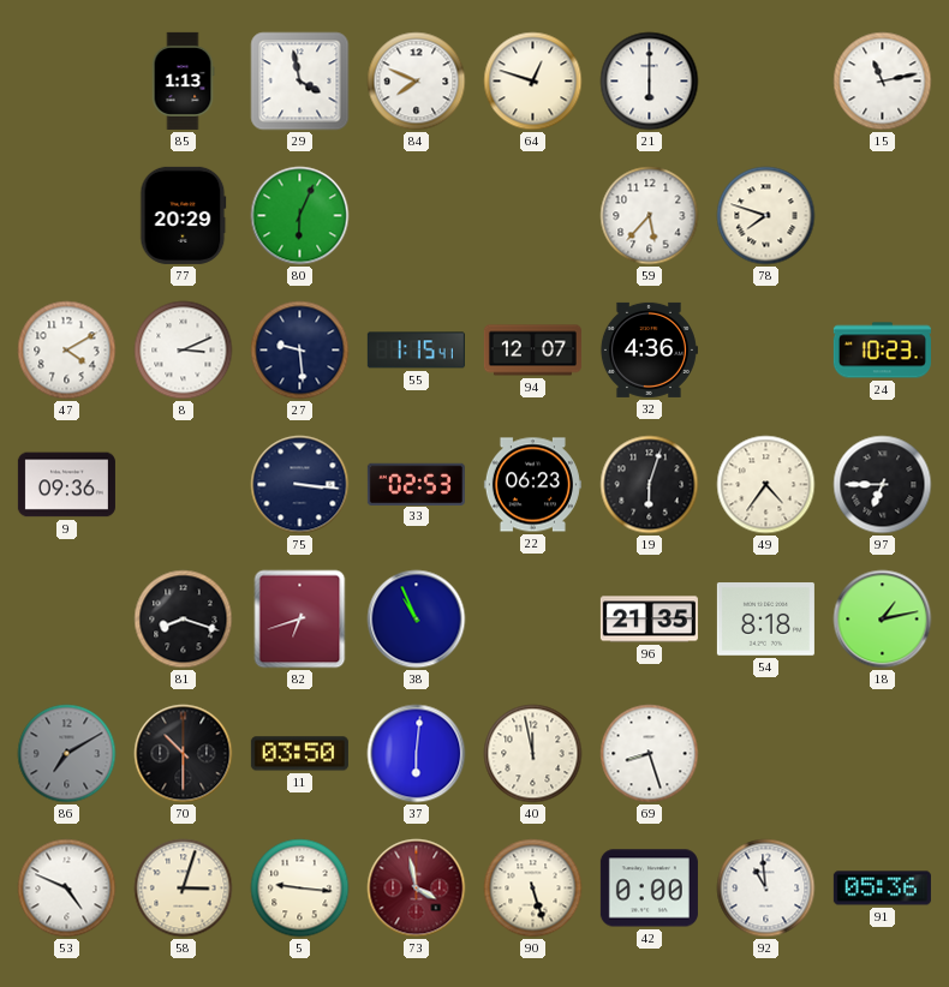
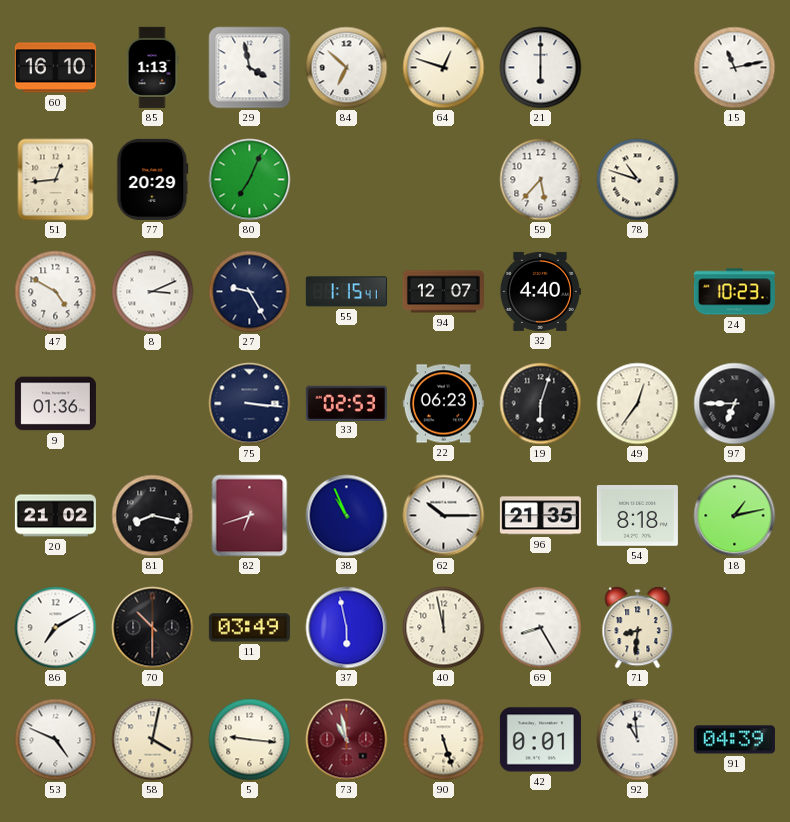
60: none -> 16:10 (55, 68)
84: 7:49 -> 6:52 (347, 68)
51: none -> 12:44 (56, 180)
80: 6:04 -> 7:04 (250, 180)
78: 7:48 -> 10:48 (638, 180)
47: 4:10 -> 4:50 (56, 292)
27: 9:29 -> 9:25 (250, 292)
32: 4:36 -> 4:40 (540, 291)
9: 09:36 -> 01:36 (55, 404)
49: 4:36 -> 12:36 (638, 404)
20: none -> 21:02 (55, 516)
81: 8:18 -> 8:17 (153, 516)
62: none -> 10:15 (444, 516)
86 dial: grey -> white (56, 628)
11: 03:50 -> 03:49 (249, 628)
37: 6:01 -> 5:58 (347, 628)
69: 8:27 -> 8:25 (541, 628)
71: none -> 8:31 (638, 628)
58: 3:03 -> 4:02 (153, 740)
73: 3:58 -> 10:58 (347, 740)
42: 0:00 -> 0:01 (540, 740)
91: 05:36 -> 04:39 (734, 740)
